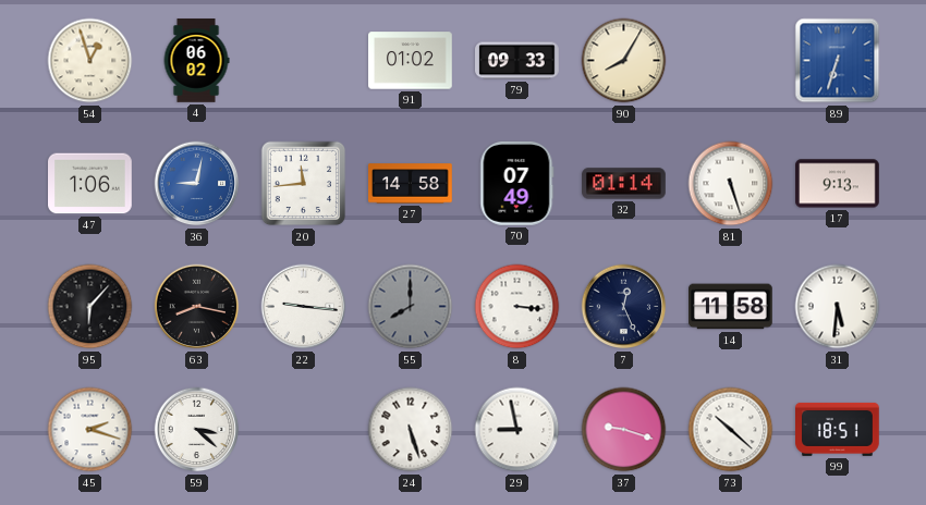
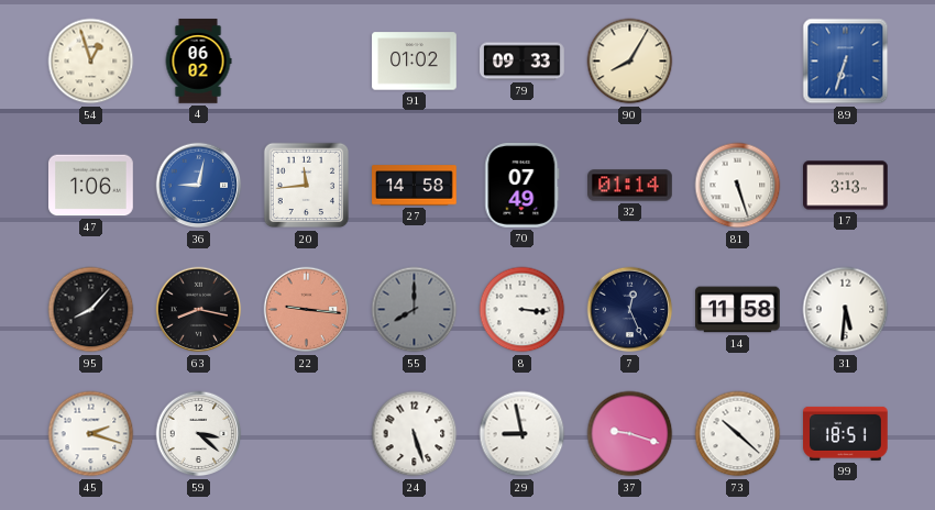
17: 9:13 -> 3:13 (846, 186)
95: 6:07 -> 8:07 (91, 310)
22 dial: white -> salmon (307, 310)
